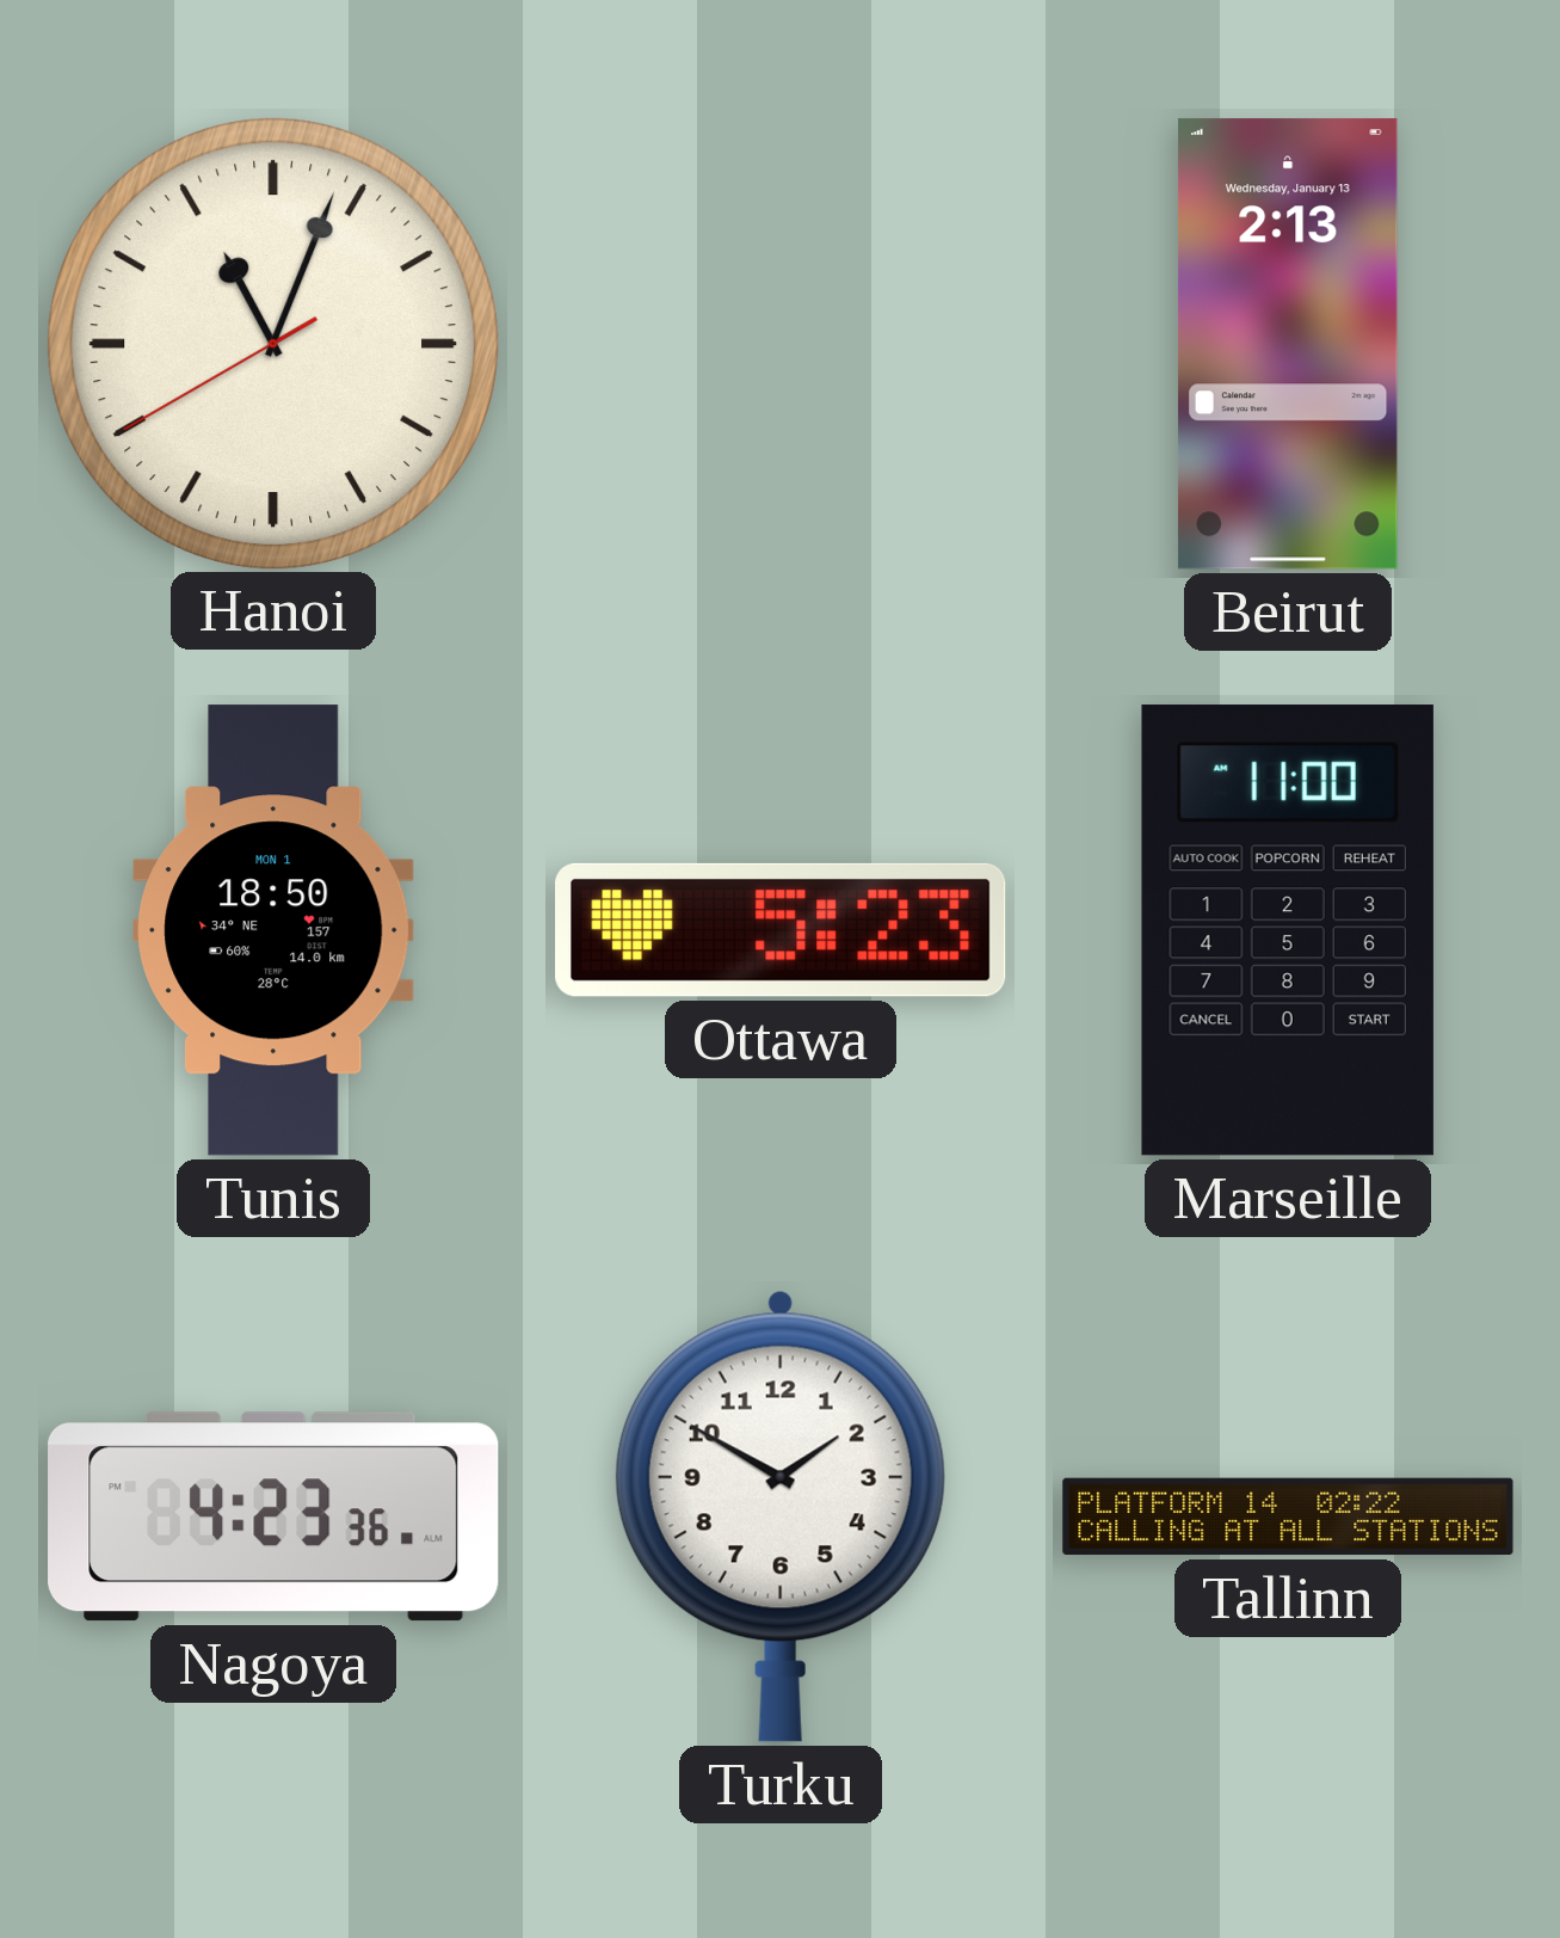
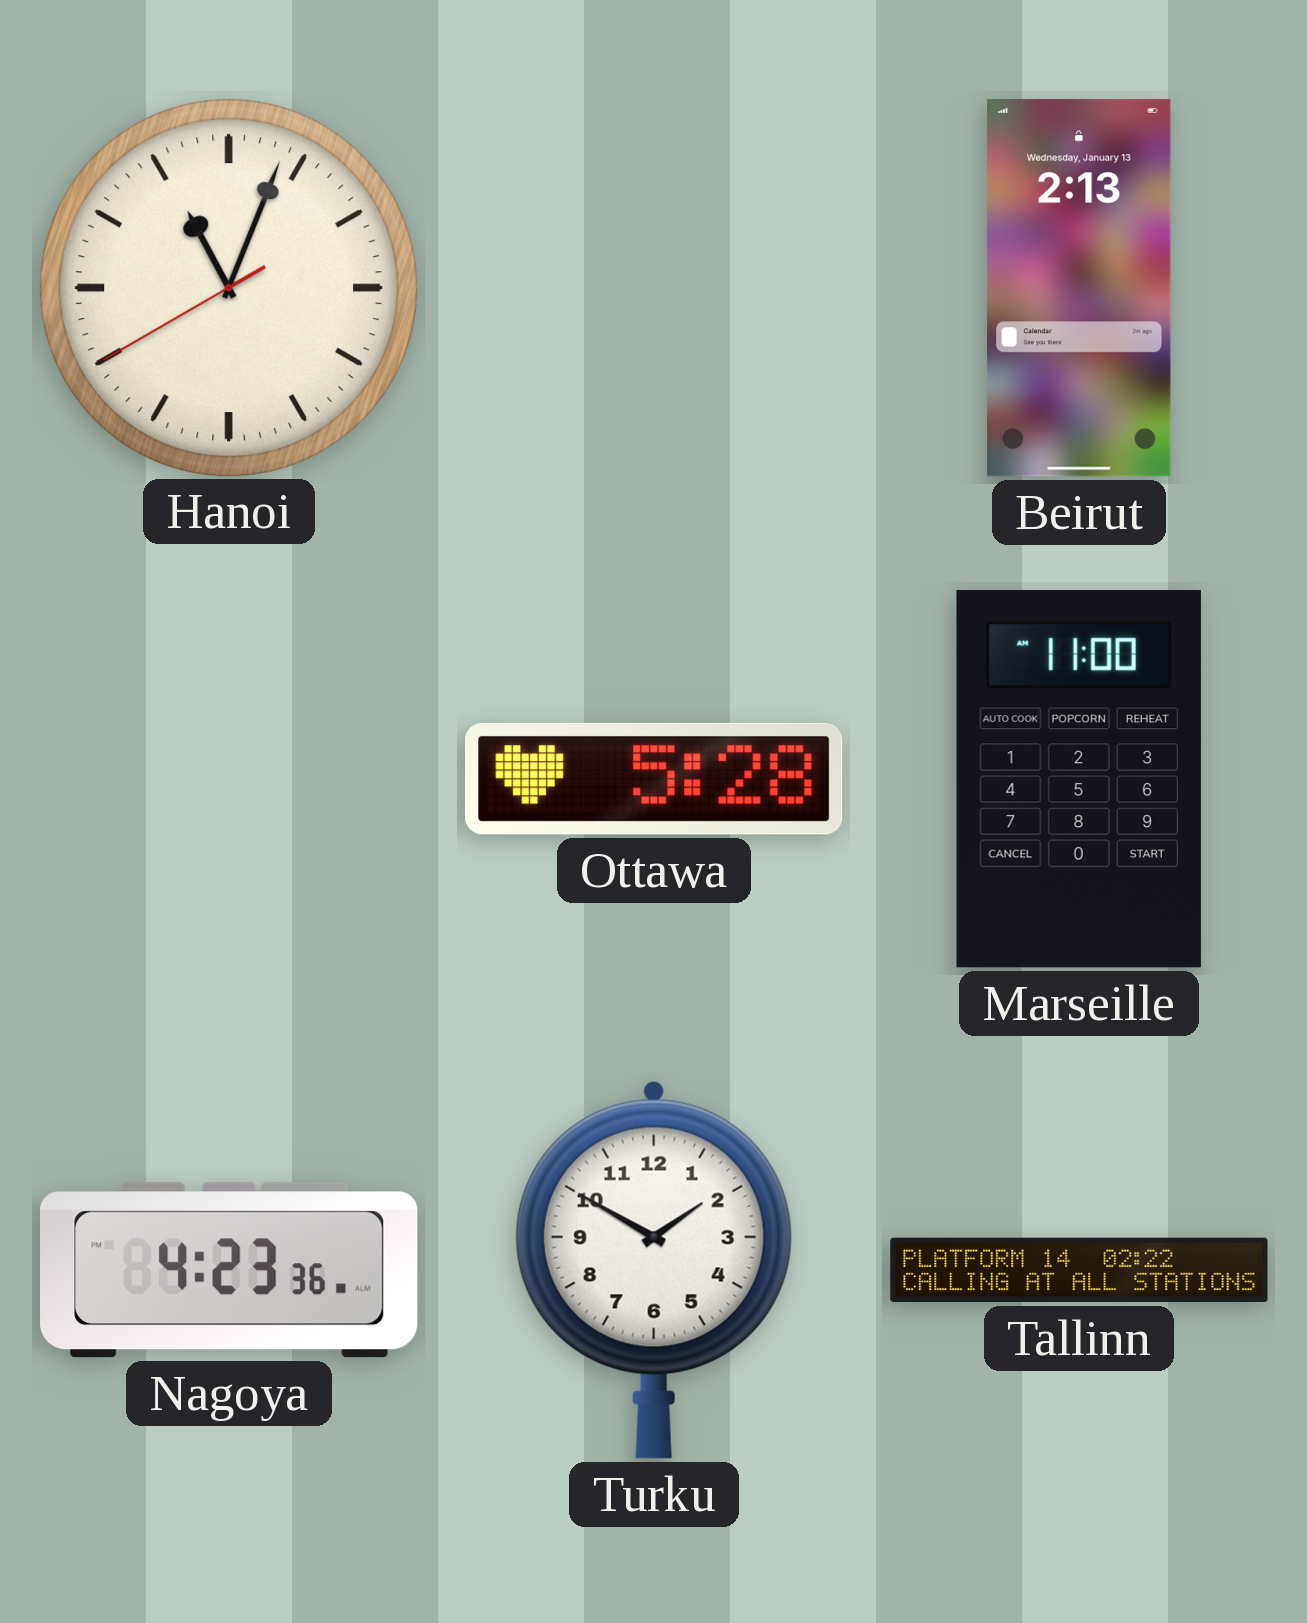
Tunis: 18:50 -> none (273, 930)
Ottawa: 5:23 -> 5:28 (654, 779)
